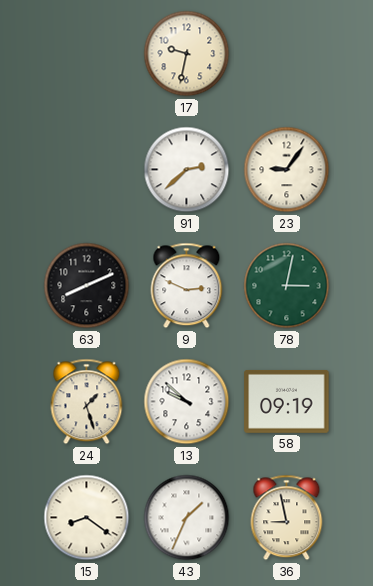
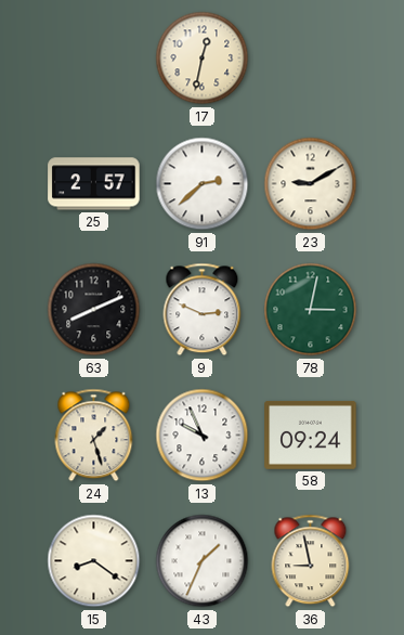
17: 9:32 -> 12:32 (203, 59)
25: none -> 2:57 (94, 184)
23: 9:06 -> 9:10 (311, 184)
13: 9:52 -> 9:56 (203, 436)
58: 09:19 -> 09:24 (311, 435)
